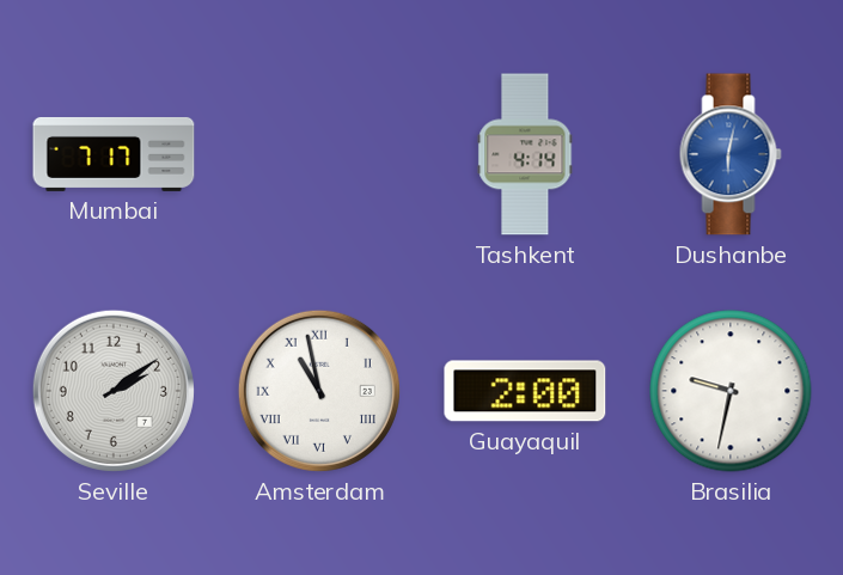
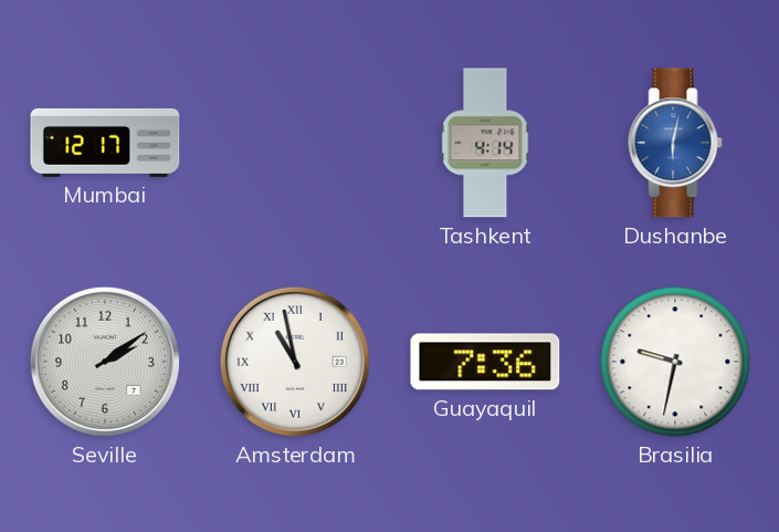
Mumbai: 7:17 -> 12:17 (105, 143)
Guayaquil: 2:00 -> 7:36 (485, 362)
